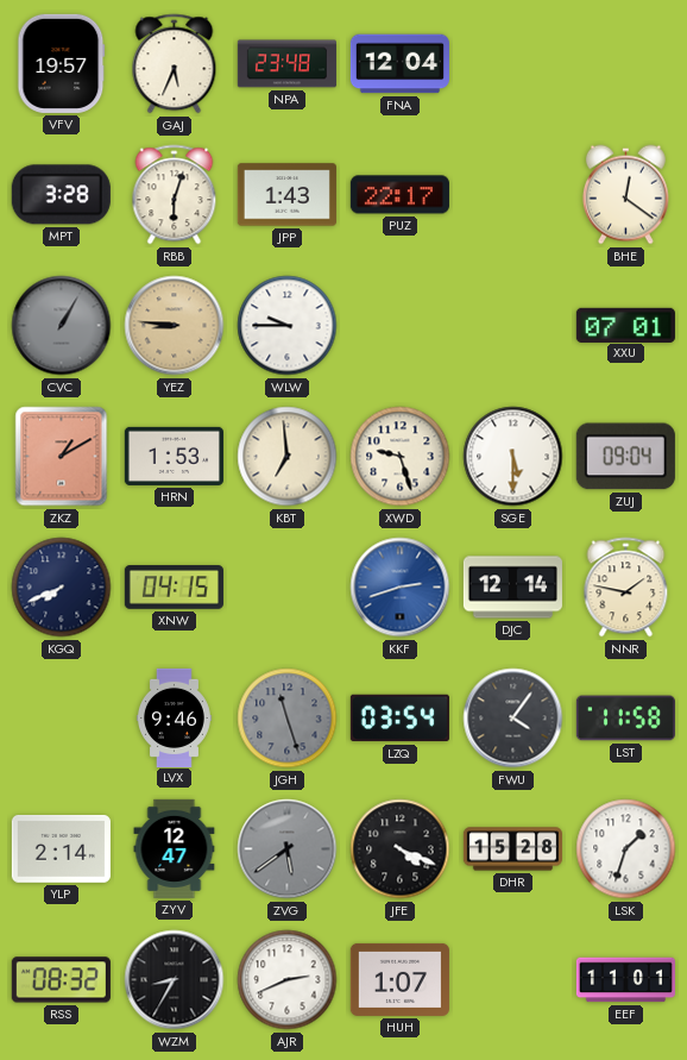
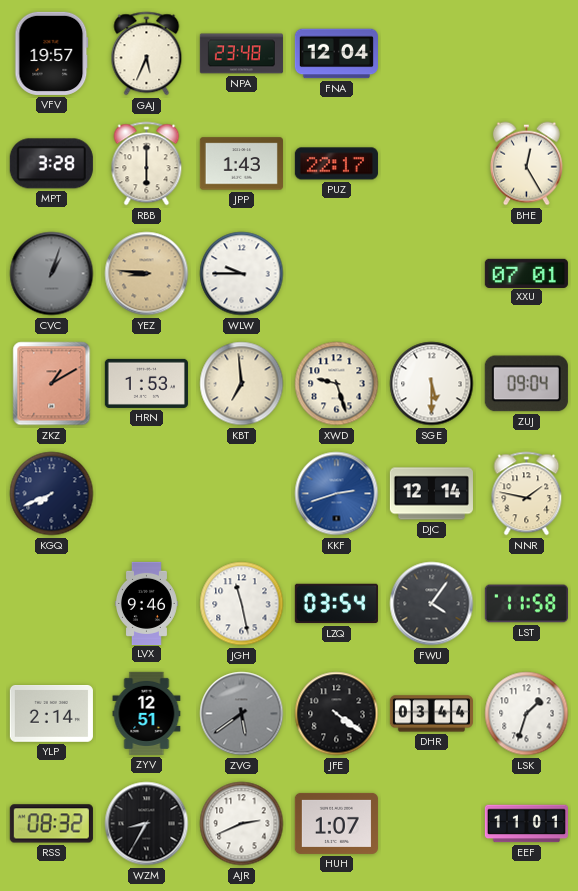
RBB: 6:03 -> 6:00 (147, 164)
BHE: 12:21 -> 12:25 (526, 164)
CVC: 1:05 -> 1:03 (52, 274)
XNW: 04:15 -> none (174, 588)
JGH: 11:27 -> 11:28 (242, 604)
JGH dial: grey -> white (242, 604)
ZYV: 12:47 -> 12:51 (147, 713)
JFE: 4:19 -> 4:21 (337, 714)
DHR: 15:28 -> 03:44 (431, 714)
